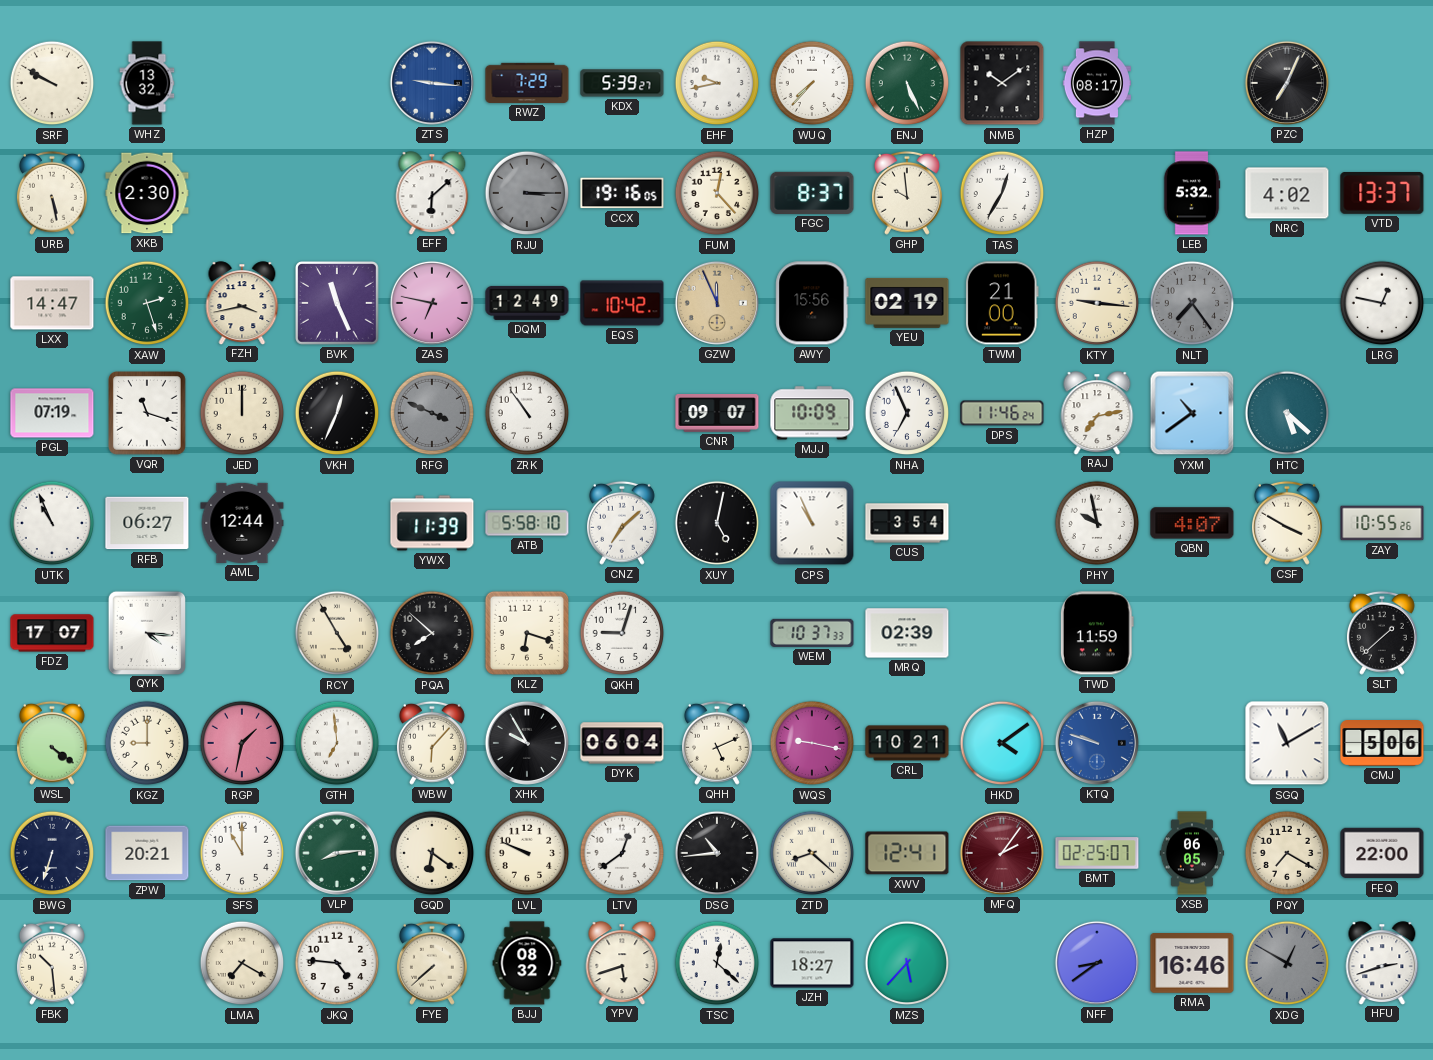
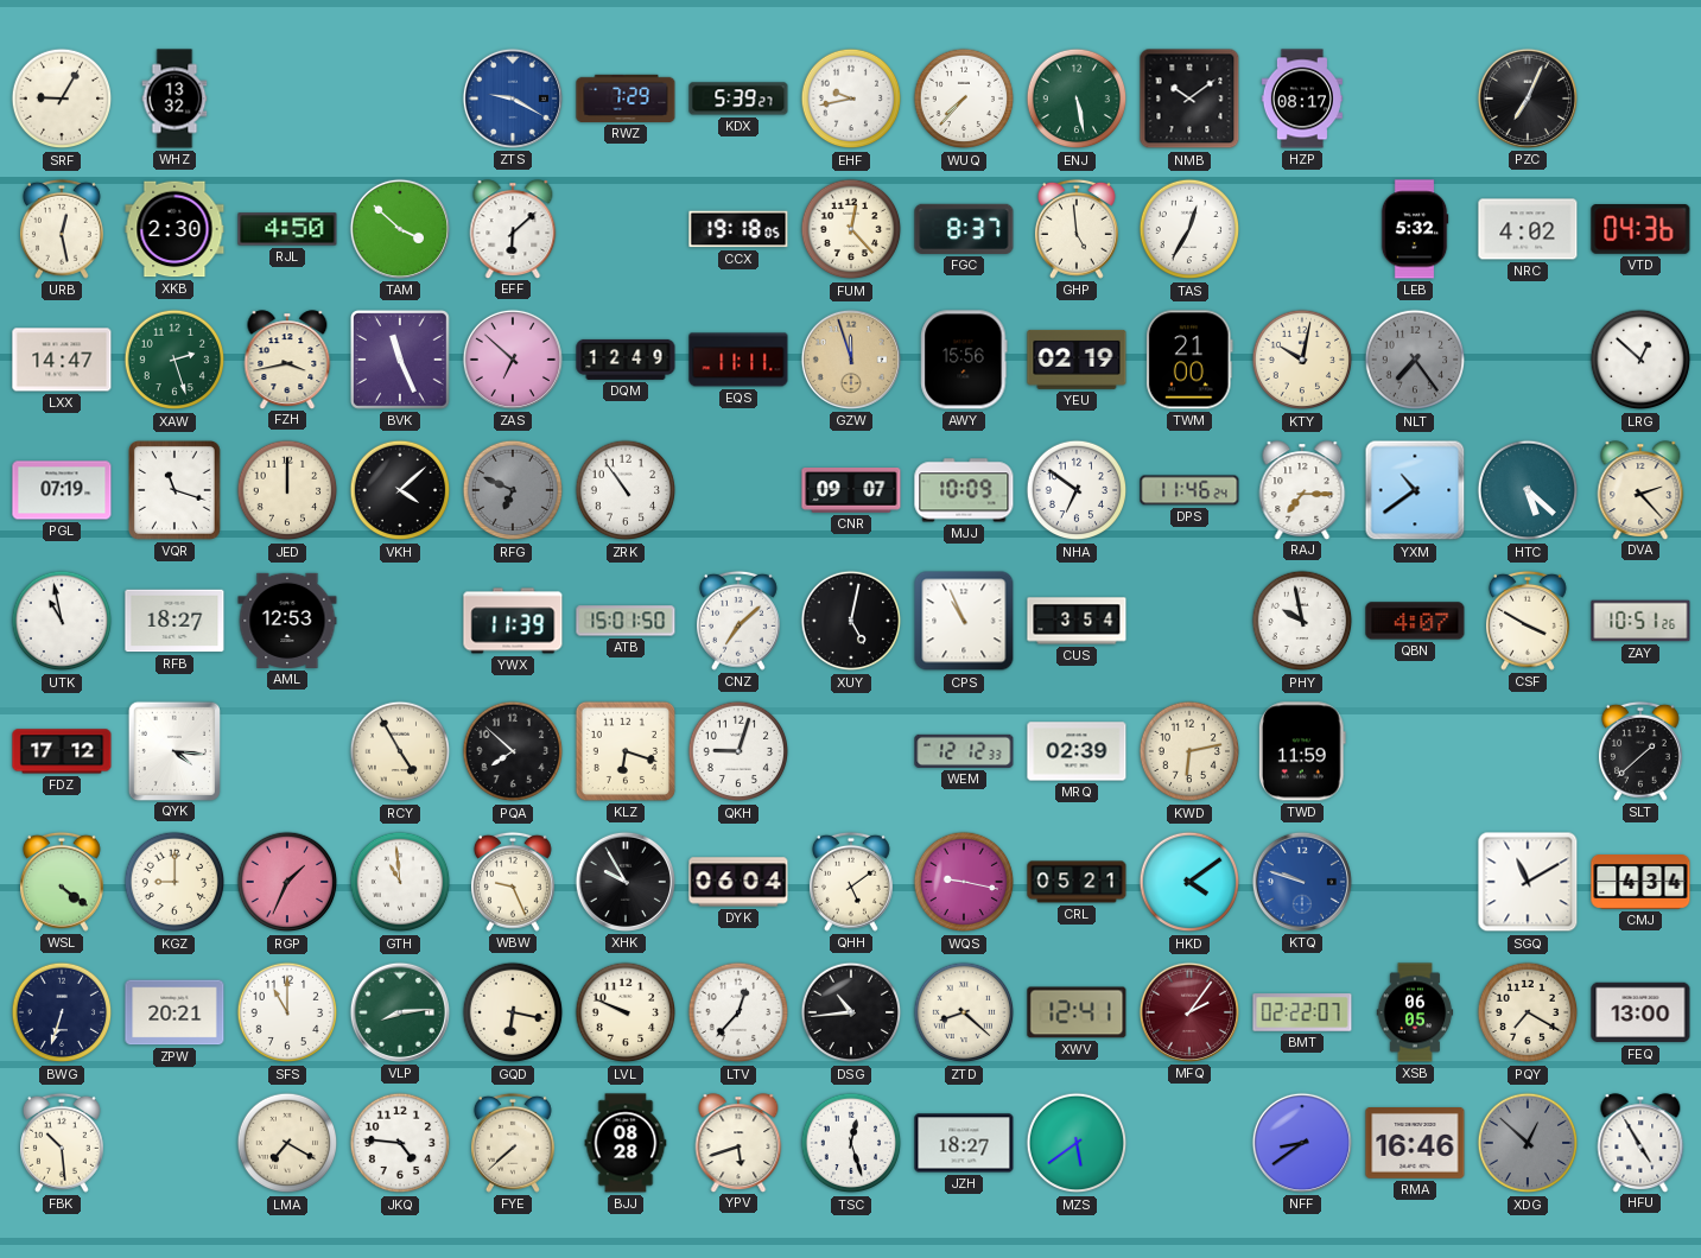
SRF: 9:50 -> 9:05 (62, 99)
ZTS: 9:16 -> 9:20 (513, 99)
ENJ: 5:26 -> 5:28 (1077, 99)
URB: 5:28 -> 12:28 (62, 229)
RJL: none -> 4:50 (287, 229)
TAM: none -> 3:52 (400, 229)
RJU: 3:15 -> none (527, 193)
CCX: 19:16 -> 19:18 (738, 229)
GHP: 9:59 -> 4:59 (1077, 229)
VTD: 13:37 -> 04:36 (1640, 230)
ZAS: 6:47 -> 6:52 (513, 360)
EQS: 10:42 -> 11:11 (738, 360)
GZW: 11:56 -> 11:57 (851, 360)
KTY: 9:16 -> 10:02 (1302, 360)
LRG: 12:47 -> 12:52 (1640, 360)
VKH: 12:34 -> 4:08 (400, 490)
RFG: 3:49 -> 6:49 (513, 490)
NHA: 6:56 -> 6:51 (1077, 490)
RAJ: 7:13 -> 7:15 (1302, 490)
DVA: none -> 2:23 (1640, 490)
UTK: 10:56 -> 10:58 (62, 621)
RFB: 06:27 -> 18:27 (174, 621)
AML: 12:44 -> 12:53 (287, 621)
ATB: 5:58 -> 15:01 (626, 621)
ZAY: 10:55 -> 10:51 (1640, 621)
FDZ: 17:07 -> 17:12 (62, 751)
WEM: 10:37 -> 12:12 (964, 751)
KWD: none -> 6:13 (1189, 751)
RGP: 1:32 -> 1:34 (287, 882)
GTH: 6:59 -> 10:59 (400, 882)
WBW: 6:07 -> 9:26 (513, 882)
QHH: 5:11 -> 5:09 (851, 882)
CRL: 10:21 -> 05:21 (1077, 882)
CMJ: 5:06 -> 4:34 (1640, 882)
GQD: 6:21 -> 6:17 (513, 1012)
LTV: 12:39 -> 12:37 (738, 1012)
BMT: 02:25 -> 02:22 (1302, 1012)
FEQ: 22:00 -> 13:00 (1640, 1012)
BJJ: 08:32 -> 08:28 (626, 1143)
TSC: 12:22 -> 12:27 (851, 1143)
MZS: 5:37 -> 5:39 (1077, 1143)
XDG: 12:50 -> 12:52 (1528, 1143)
HFU: 2:42 -> 4:55 (1640, 1143)
